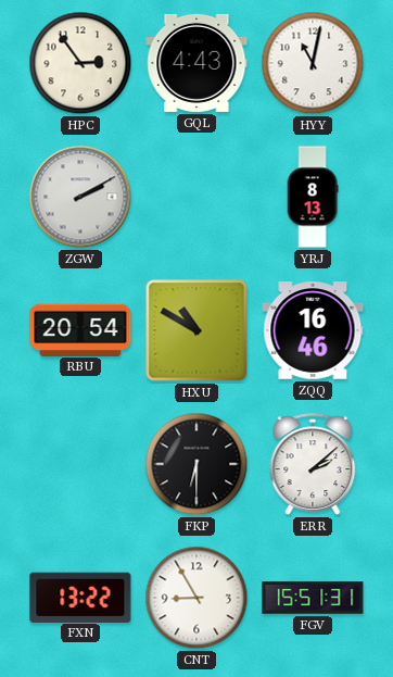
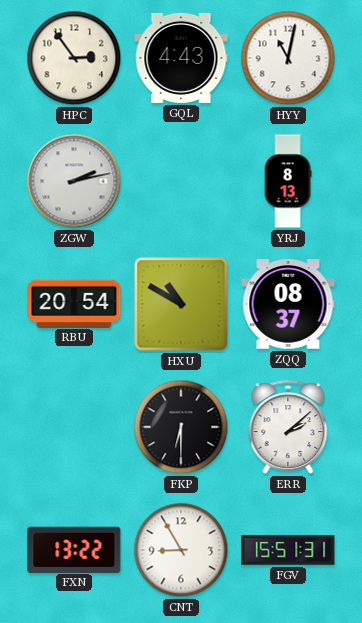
ZGW: 2:10 -> 2:13 (74, 181)
ZQQ: 16:46 -> 08:37 (288, 304)
